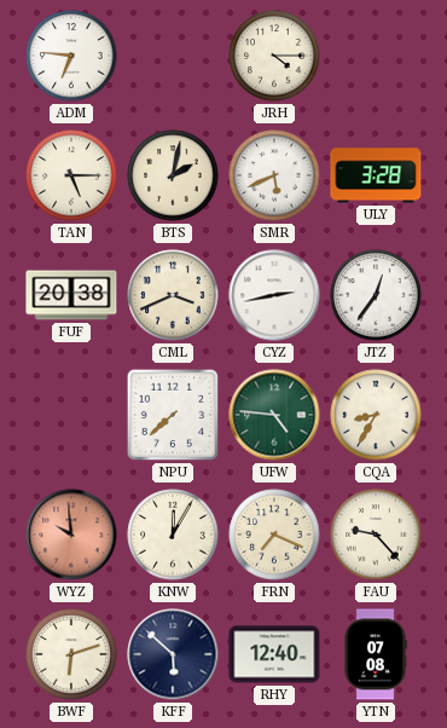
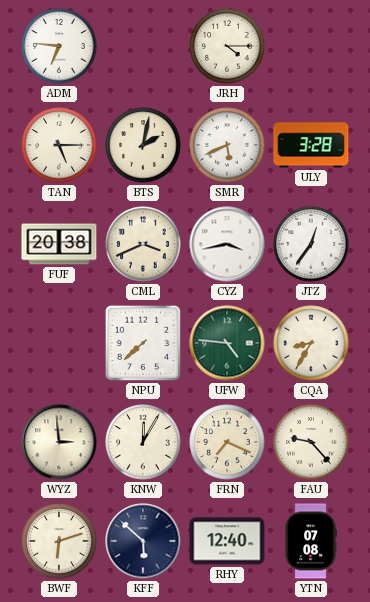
CYZ: 2:43 -> 3:43 (227, 244)
WYZ: 9:59 -> 2:59 (59, 442)
WYZ dial: salmon -> cream (59, 442)
